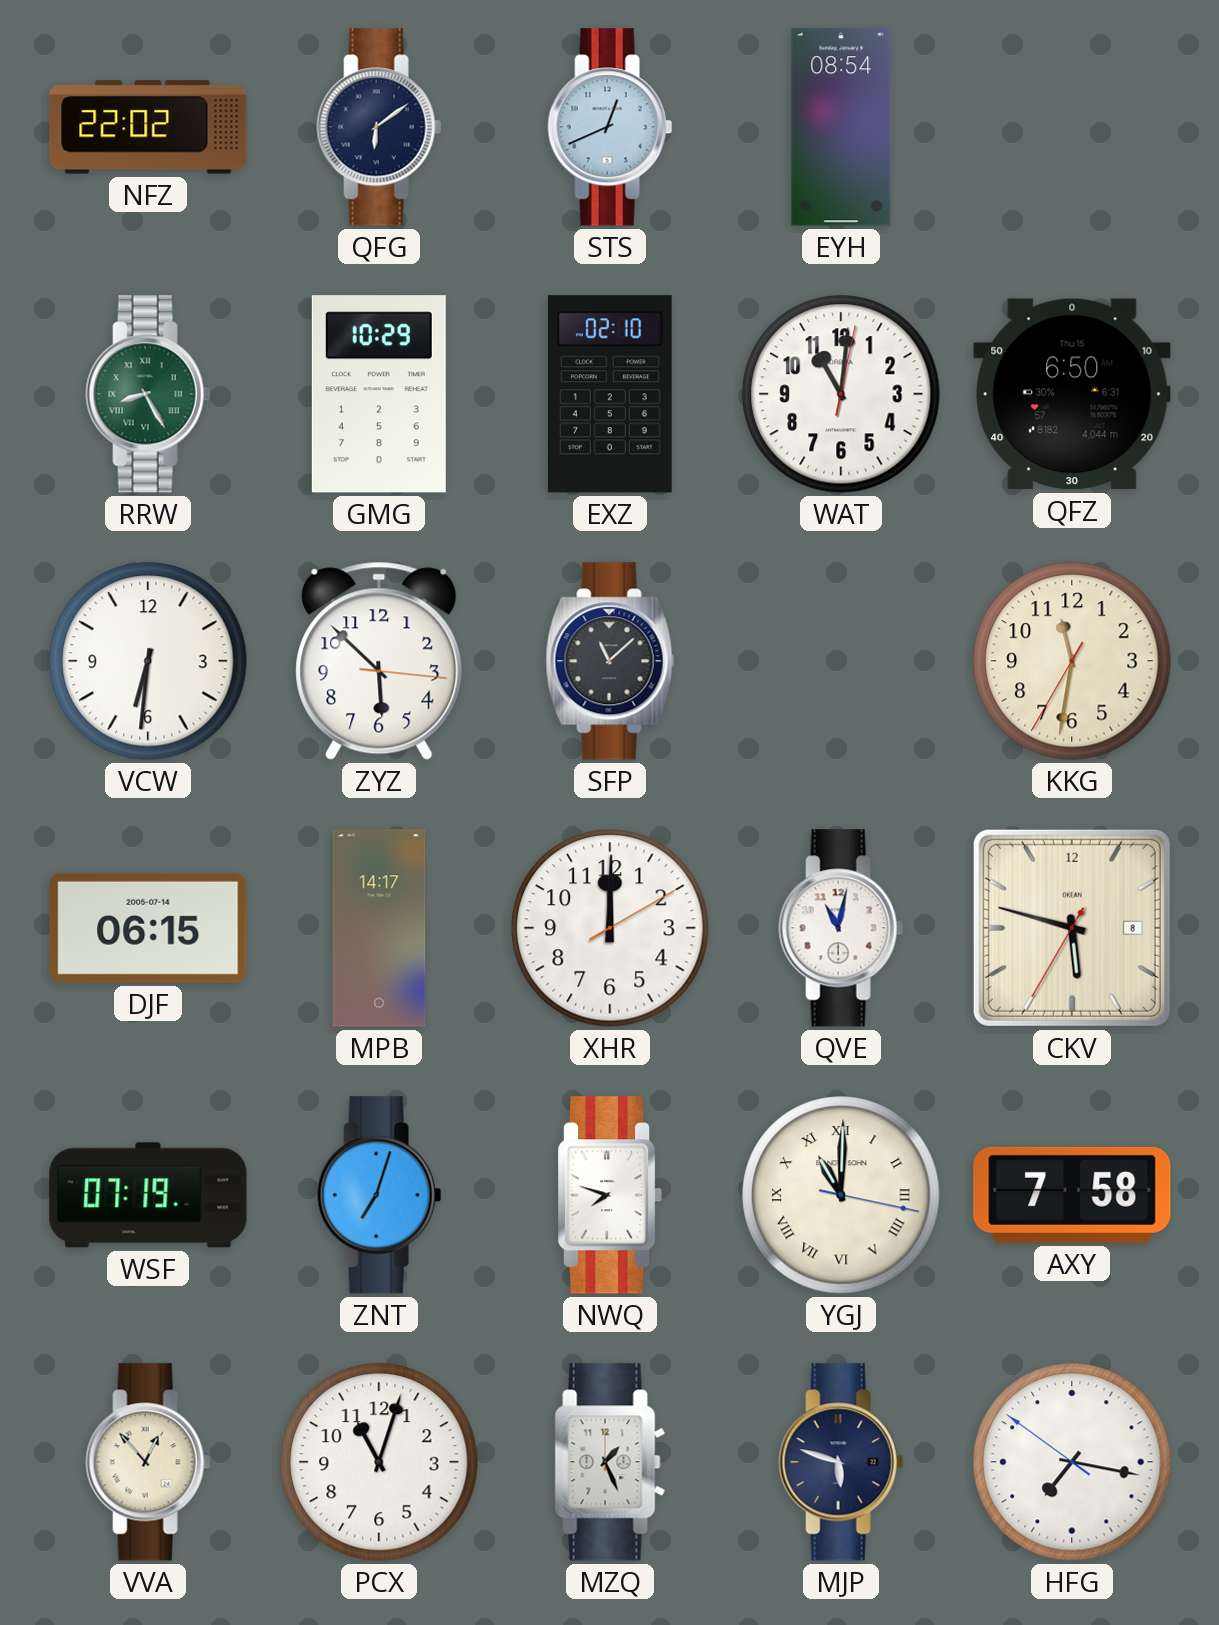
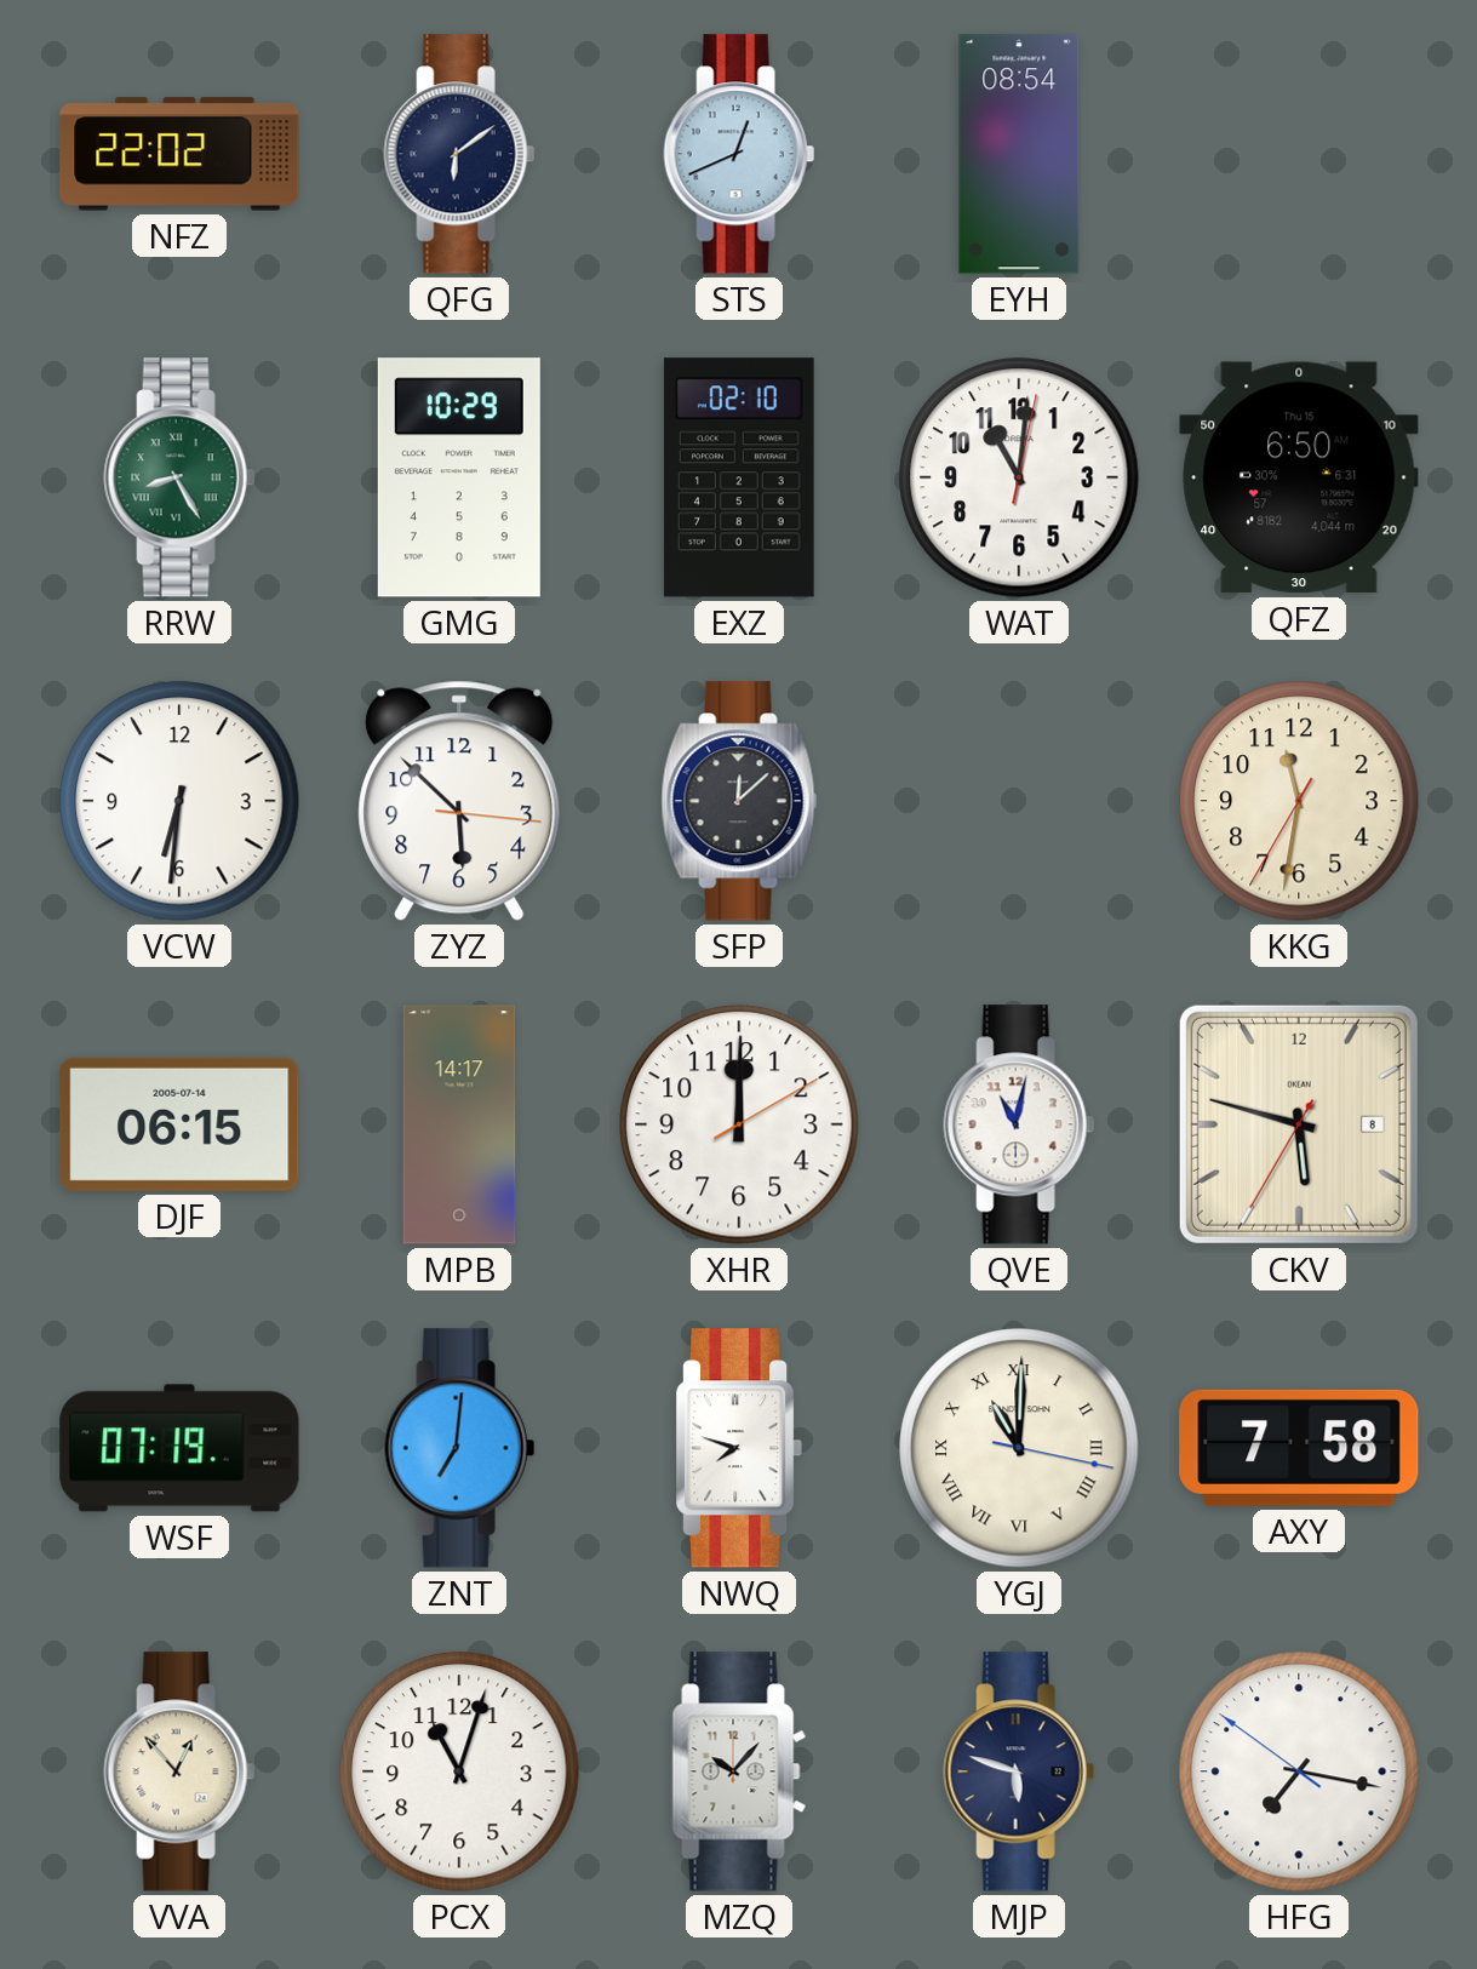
SFP: 11:08 -> 12:08 (739, 801)
ZNT: 7:03 -> 7:01 (459, 1448)
MZQ: 1:26 -> 10:07 (739, 1771)
